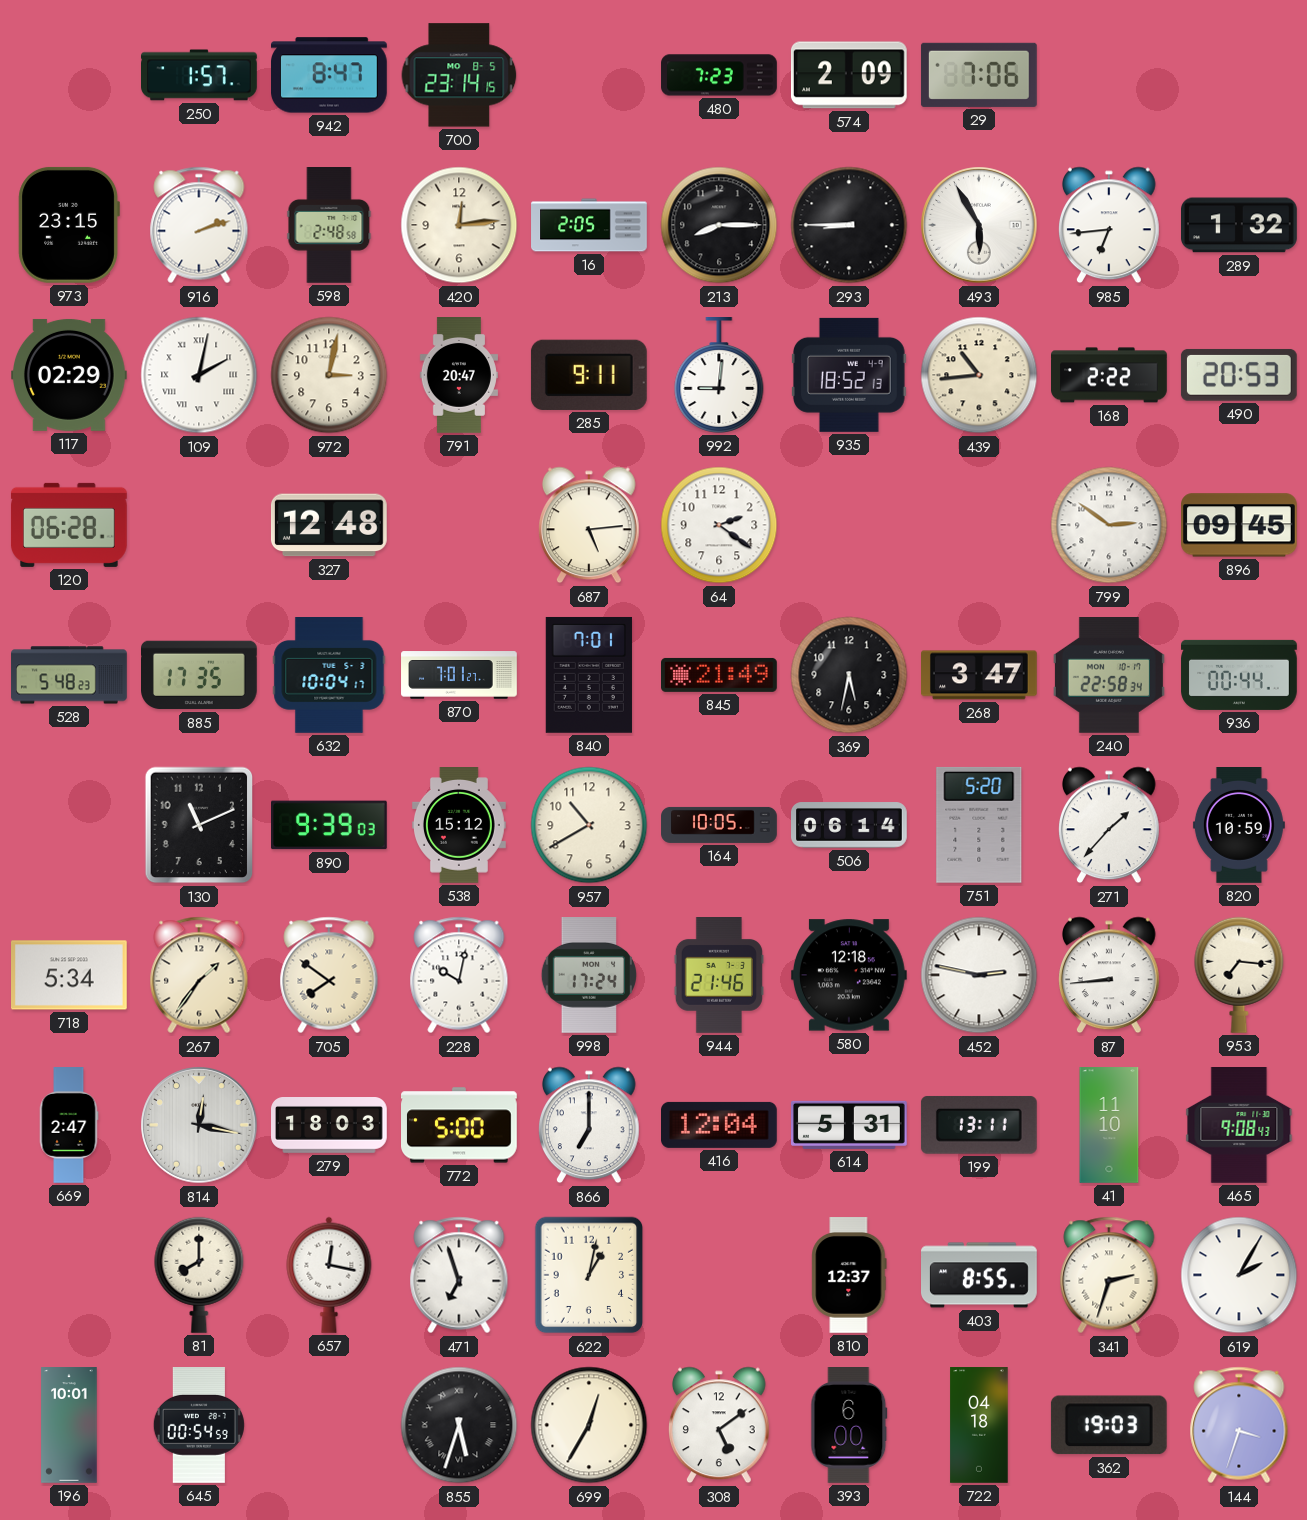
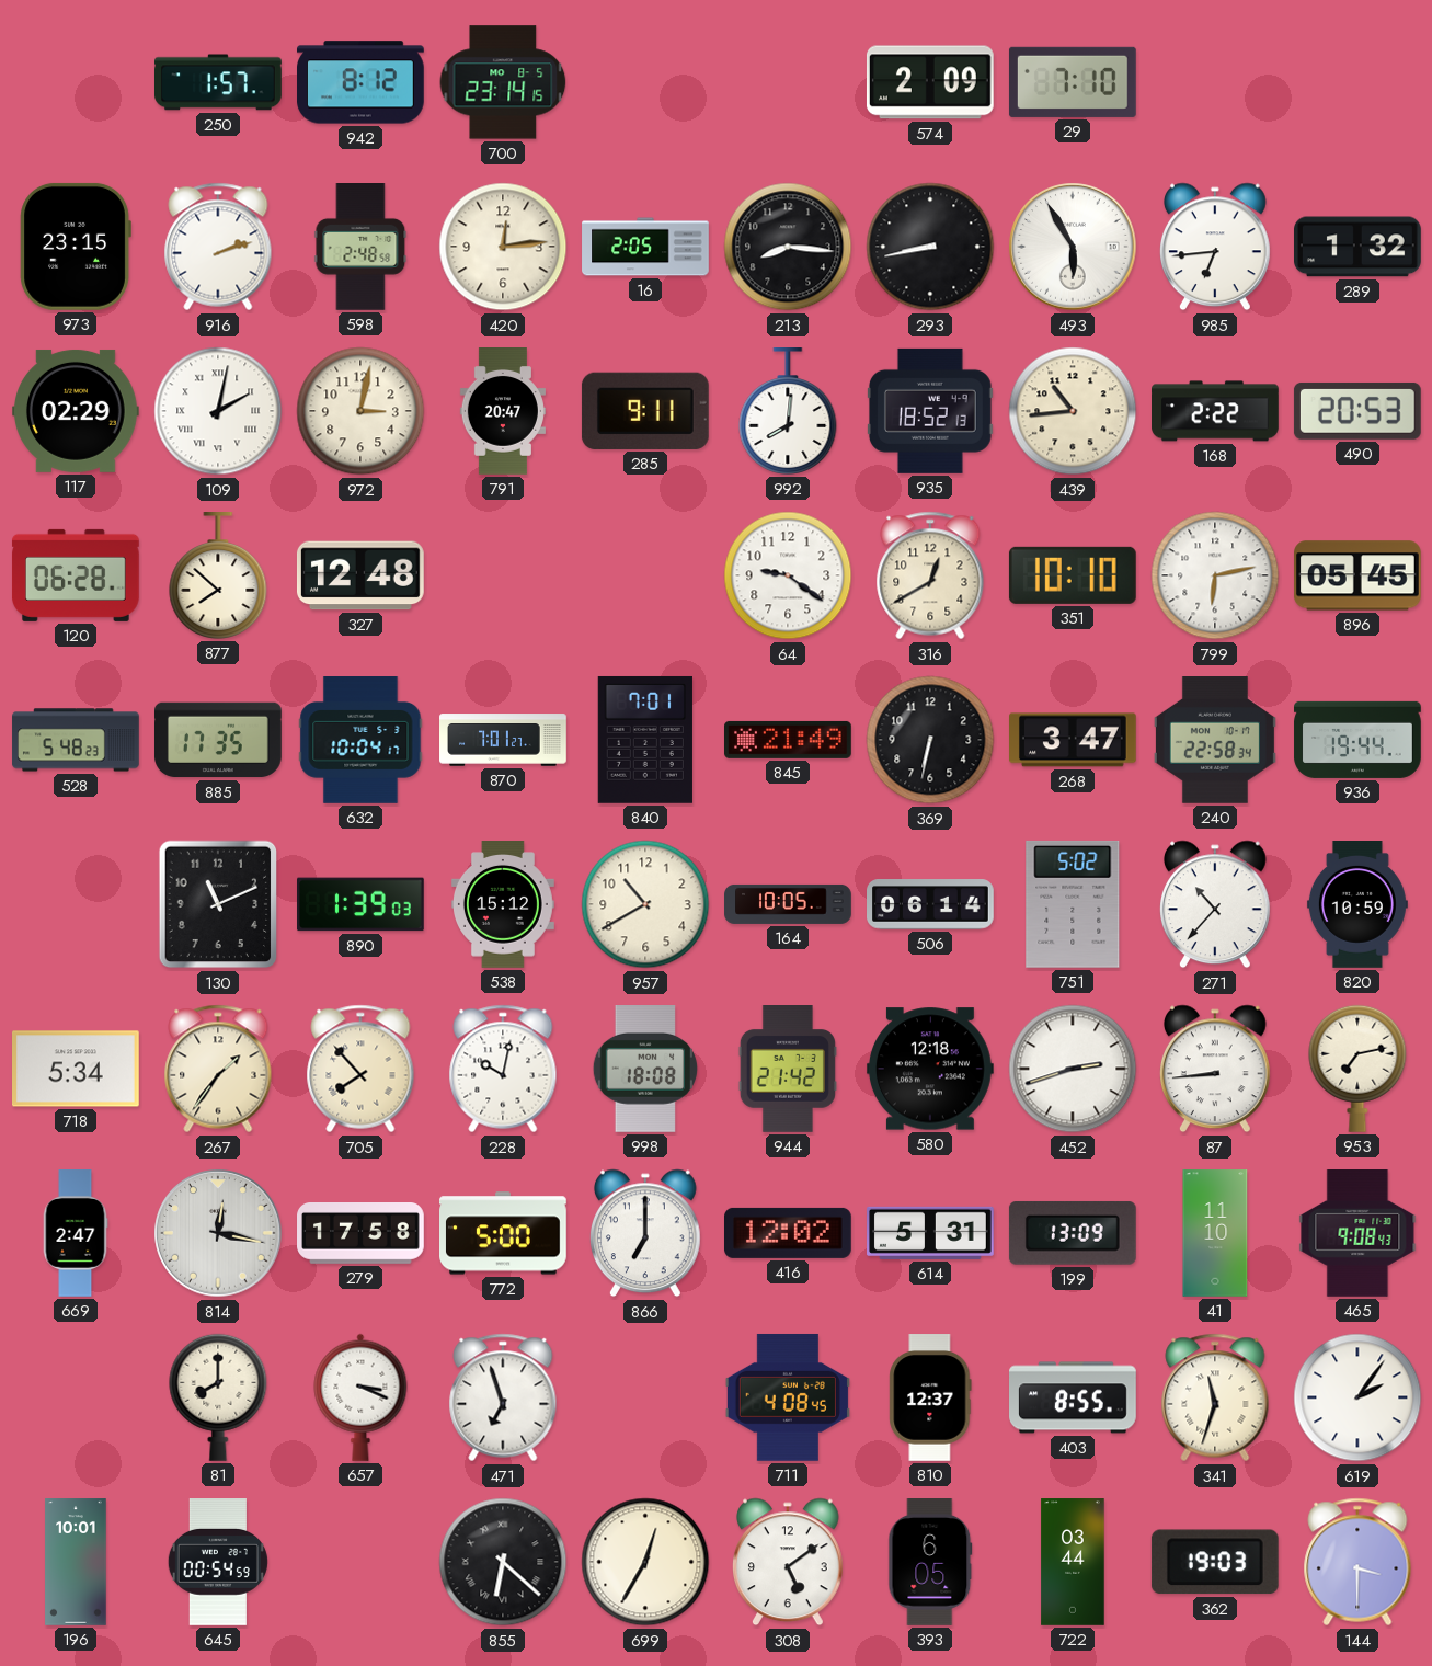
942: 8:47 -> 8:12 (362, 82)
480: 7:23 -> none (719, 75)
29: 7:06 -> 7:10 (1073, 82)
213: 8:15 -> 8:16 (788, 247)
293: 8:45 -> 8:43 (930, 247)
992: 9:01 -> 8:01 (788, 412)
877: none -> 7:52 (218, 577)
687: 5:14 -> none (590, 525)
64: 2:21 -> 9:21 (788, 575)
316: none -> 12:40 (930, 575)
351: none -> 10:10 (1073, 575)
799: 2:51 -> 6:13 (1215, 575)
896: 09:45 -> 05:45 (1359, 575)
369: 5:32 -> 6:32 (930, 740)
936: 00:44 -> 19:44 (1357, 740)
890: 9:39 -> 1:39 (362, 904)
751: 5:20 -> 5:02 (1073, 904)
271: 1:37 -> 10:37 (1216, 904)
705: 7:51 -> 7:53 (360, 1069)
998: 17:24 -> 18:08 (644, 1070)
944: 21:46 -> 21:42 (788, 1070)
452: 2:47 -> 2:42 (1073, 1069)
953: 7:16 -> 7:13 (1357, 1069)
279: 18:03 -> 17:58 (360, 1234)
416: 12:04 -> 12:02 (789, 1233)
199: 13:11 -> 13:09 (1073, 1233)
657: 12:17 -> 3:19 (360, 1397)
622: 1:02 -> none (589, 1275)
711: none -> 4:08 (788, 1397)
341: 2:33 -> 11:33 (1215, 1397)
619: 2:05 -> 2:06 (1357, 1397)
855: 5:33 -> 6:22 (503, 1562)
393: 6:00 -> 6:05 (930, 1563)
722: 04:18 -> 03:44 (1073, 1562)
144: 3:33 -> 3:30 (1357, 1562)
